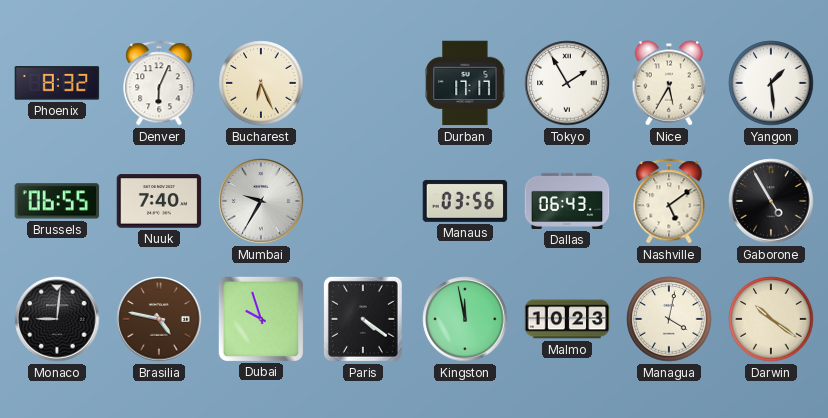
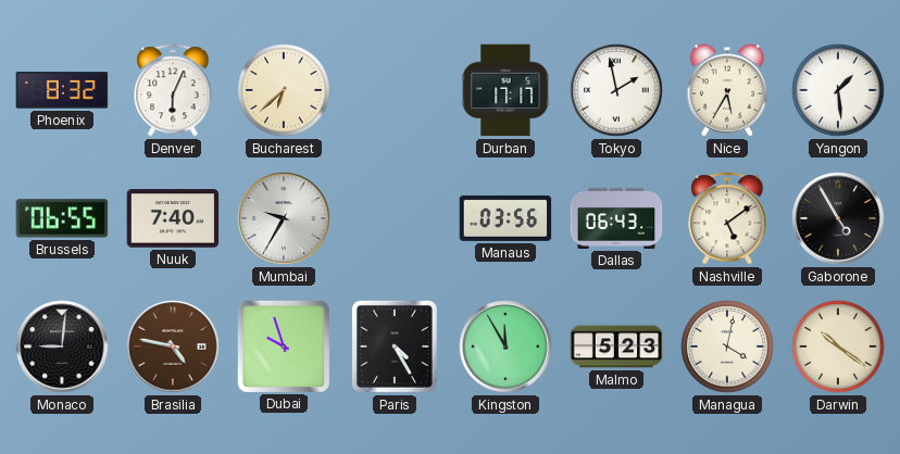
Bucharest: 6:26 -> 6:38 (284, 90)
Tokyo: 1:55 -> 1:58 (616, 90)
Paris: 4:21 -> 4:25 (395, 346)
Kingston: 11:58 -> 11:55 (505, 346)
Malmo: 10:23 -> 5:23 (616, 346)
